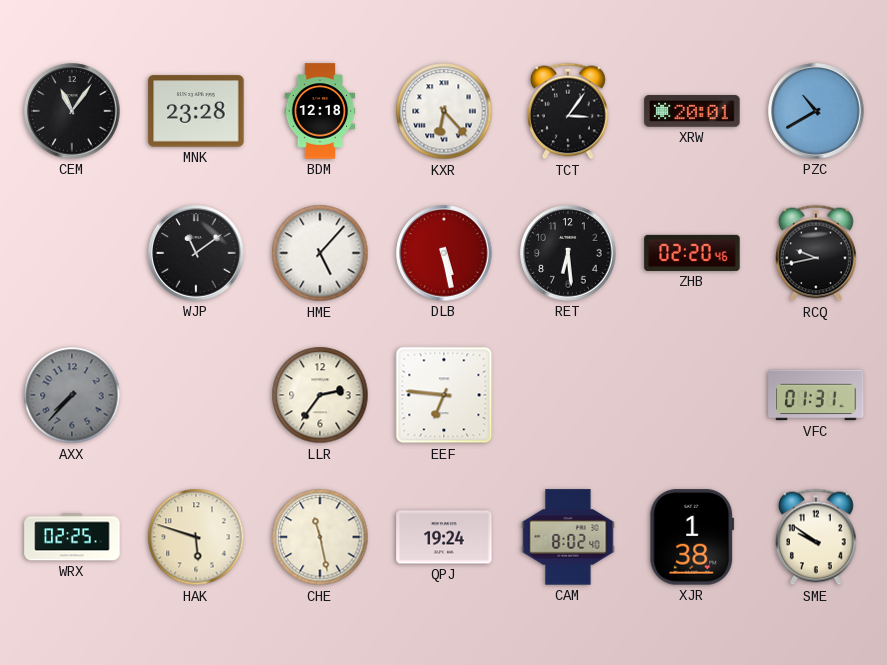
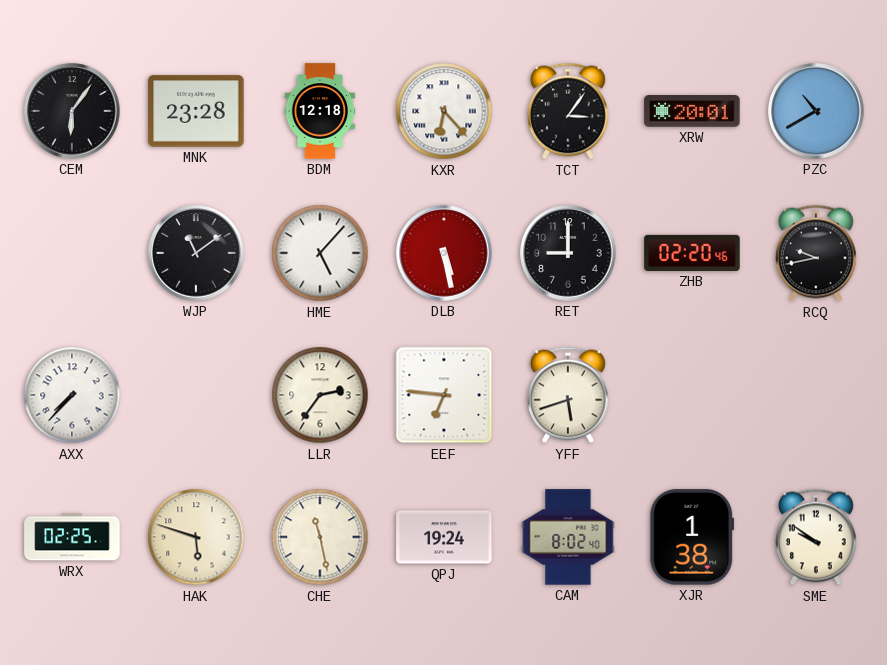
CEM: 11:06 -> 6:06 (72, 111)
RET: 6:29 -> 9:00 (568, 253)
AXX dial: grey -> white (72, 395)
YFF: none -> 5:42 (569, 395)
VFC: 01:31 -> none (816, 395)
